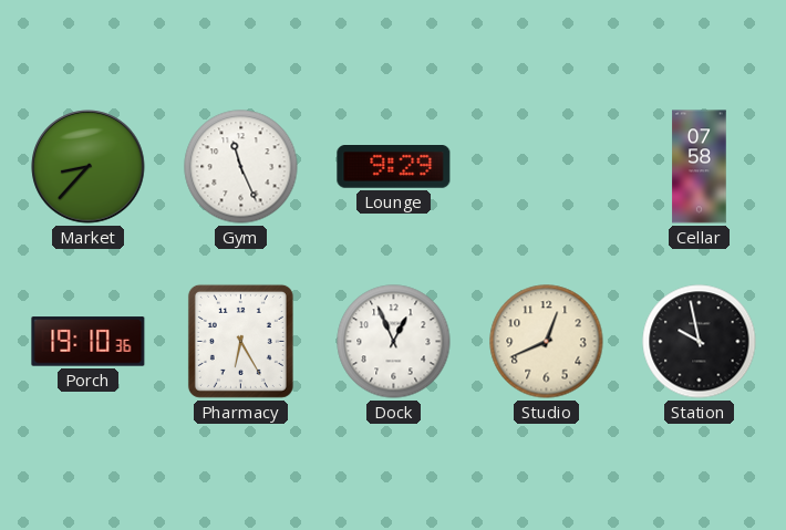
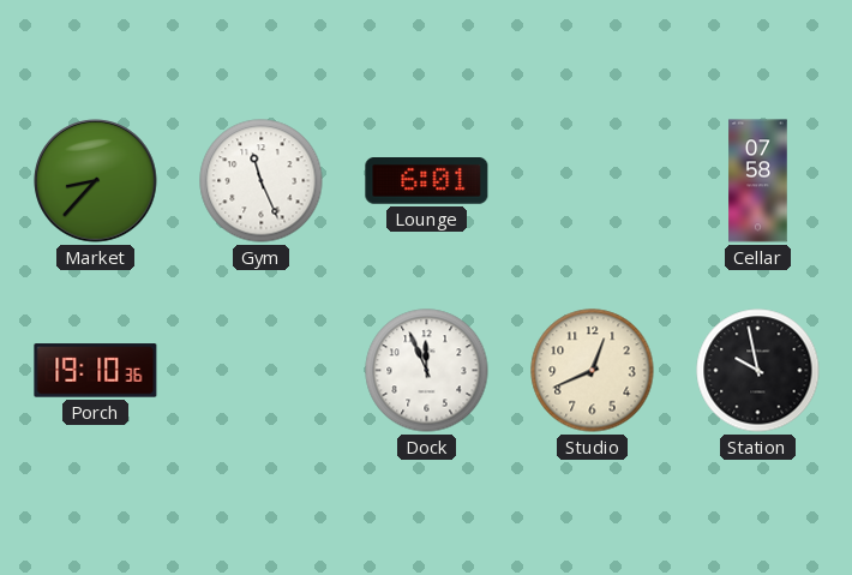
Lounge: 9:29 -> 6:01 (427, 181)
Pharmacy: 6:25 -> none (240, 341)
Dock: 12:56 -> 11:56 (427, 371)
